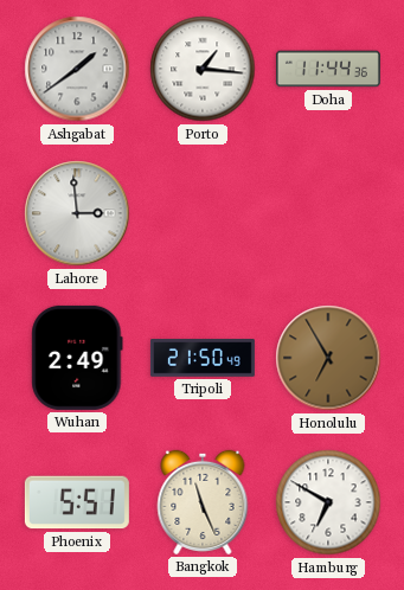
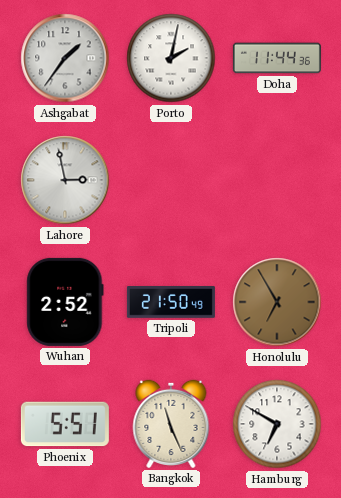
Ashgabat: 1:39 -> 1:36 (65, 58)
Porto: 1:16 -> 2:02 (171, 58)
Lahore: 2:59 -> 2:58 (65, 180)
Wuhan: 2:49 -> 2:52 (65, 302)
